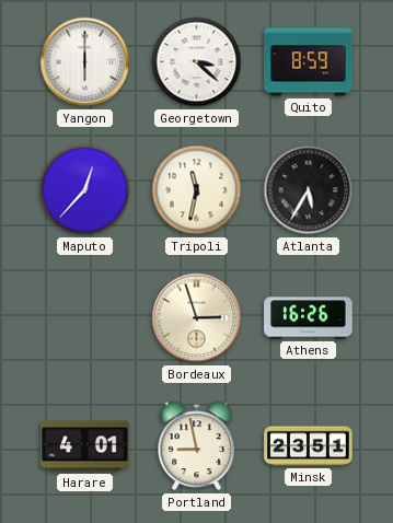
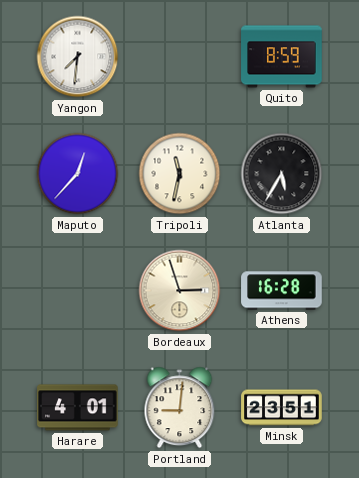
Yangon: 6:00 -> 7:31 (78, 57)
Georgetown: 3:22 -> none (197, 62)
Athens: 16:26 -> 16:28 (282, 291)
Portland: 8:58 -> 9:01 (180, 408)
